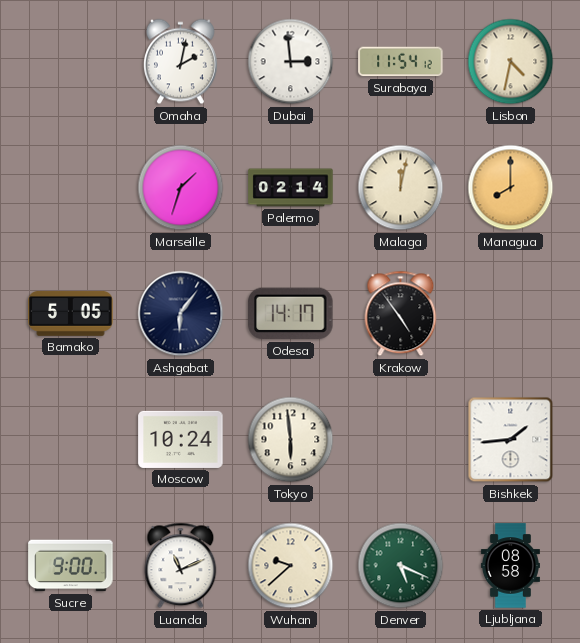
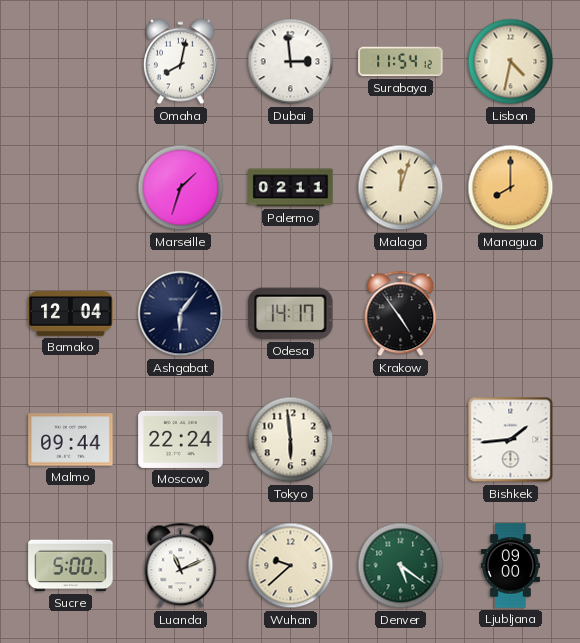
Omaha: 2:02 -> 8:02 (181, 62)
Palermo: 02:14 -> 02:11 (291, 188)
Malaga: 12:02 -> 12:03 (401, 188)
Bamako: 5:05 -> 12:04 (71, 313)
Malmo: none -> 09:44 (71, 440)
Moscow: 10:24 -> 22:24 (181, 439)
Sucre: 9:00 -> 5:00 (71, 566)
Denver: 5:19 -> 5:21 (401, 566)
Ljubljana: 08:58 -> 09:00 (510, 566)
